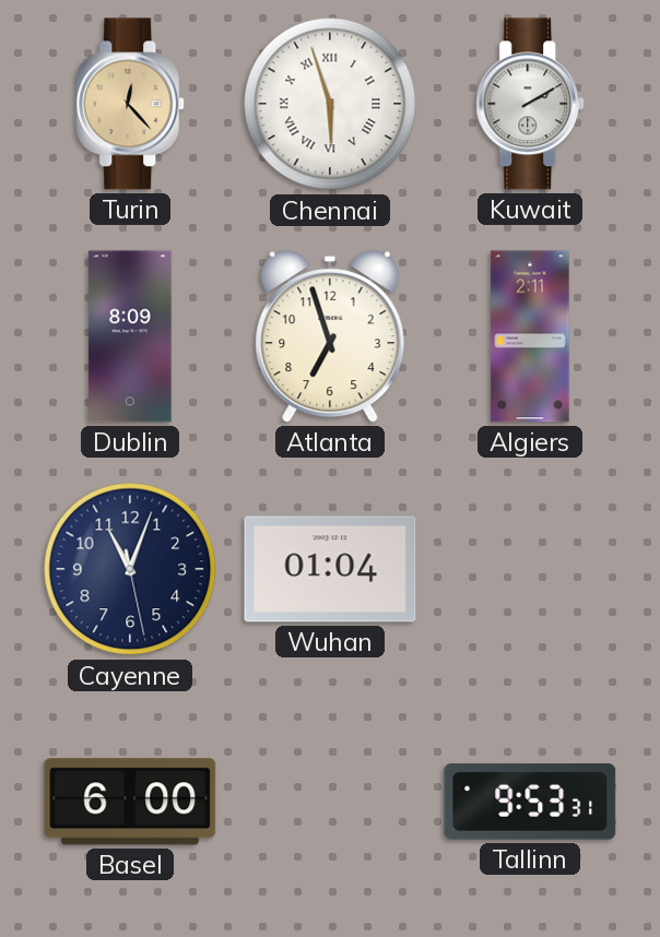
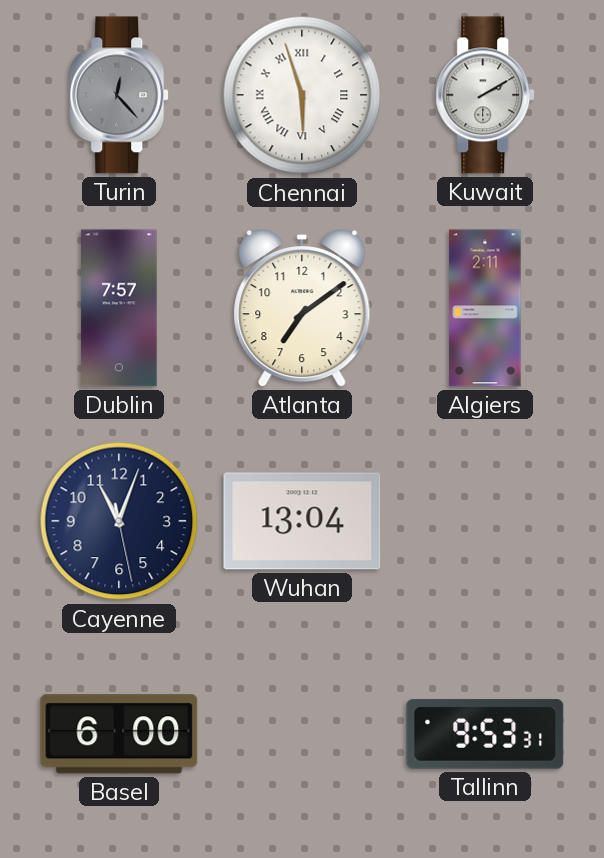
Turin dial: champagne -> grey (120, 95)
Dublin: 8:09 -> 7:57 (119, 308)
Atlanta: 6:57 -> 7:09 (302, 308)
Wuhan: 01:04 -> 13:04 (302, 521)
